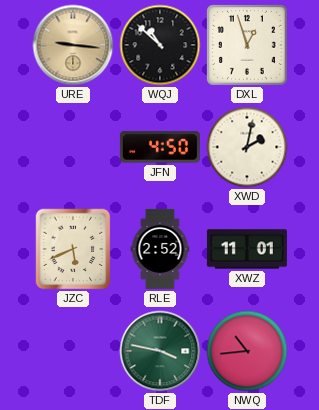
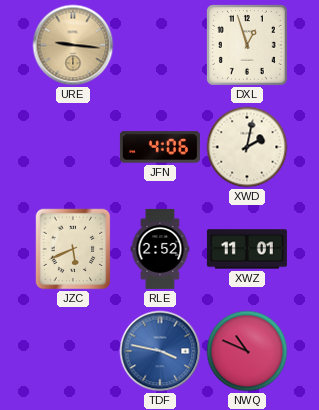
WQJ: 10:52 -> none (160, 45)
JFN: 4:50 -> 4:06 (160, 147)
TDF dial: green -> blue (160, 351)
NWQ: 10:44 -> 10:49 (247, 351)
